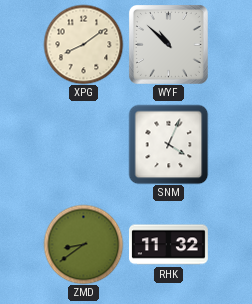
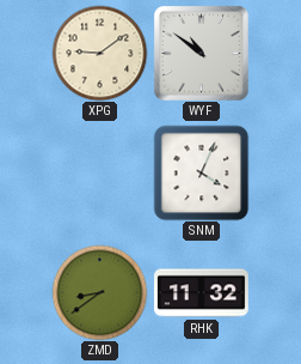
XPG: 8:09 -> 9:09 (99, 53)
WYF: 10:52 -> 10:51 (201, 53)
